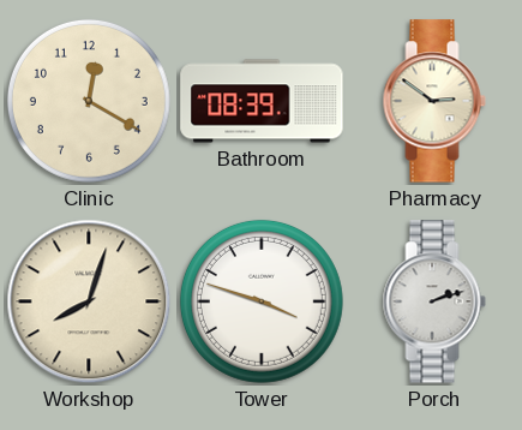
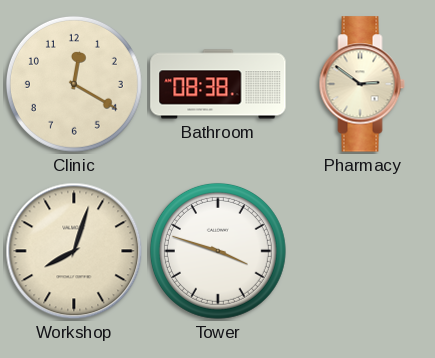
Bathroom: 08:39 -> 08:38 (218, 84)
Porch: 2:12 -> none (434, 301)
